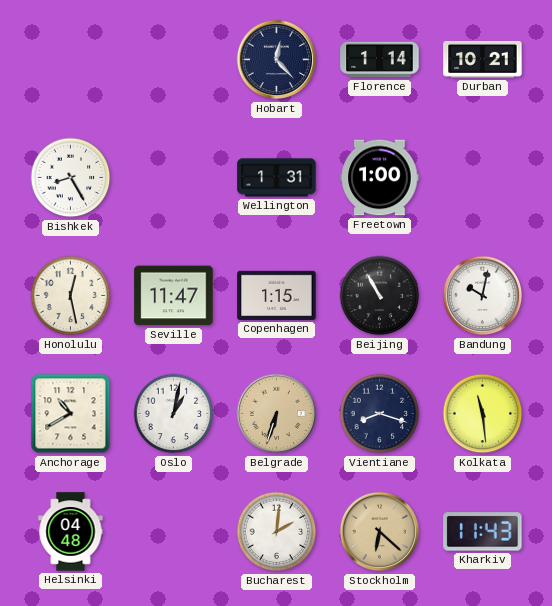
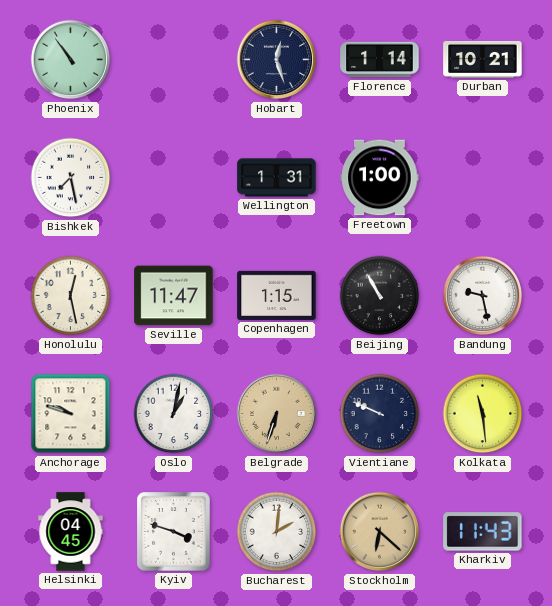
Phoenix: none -> 10:54 (71, 60)
Hobart: 12:23 -> 12:27 (277, 60)
Bishkek: 8:25 -> 7:28 (71, 178)
Bandung: 10:02 -> 9:28 (483, 296)
Anchorage: 10:40 -> 9:48 (71, 414)
Vientiane: 8:18 -> 9:49 (380, 414)
Helsinki: 04:48 -> 04:45 (71, 532)
Kyiv: none -> 3:48 (174, 532)
